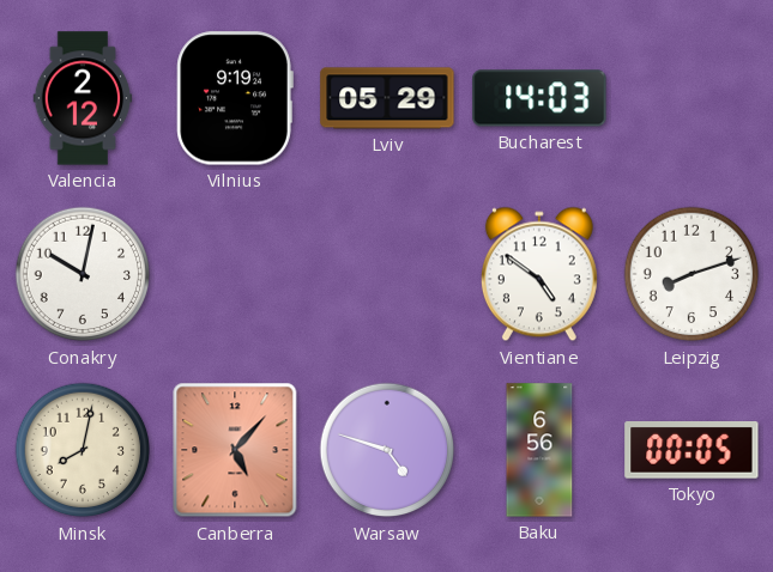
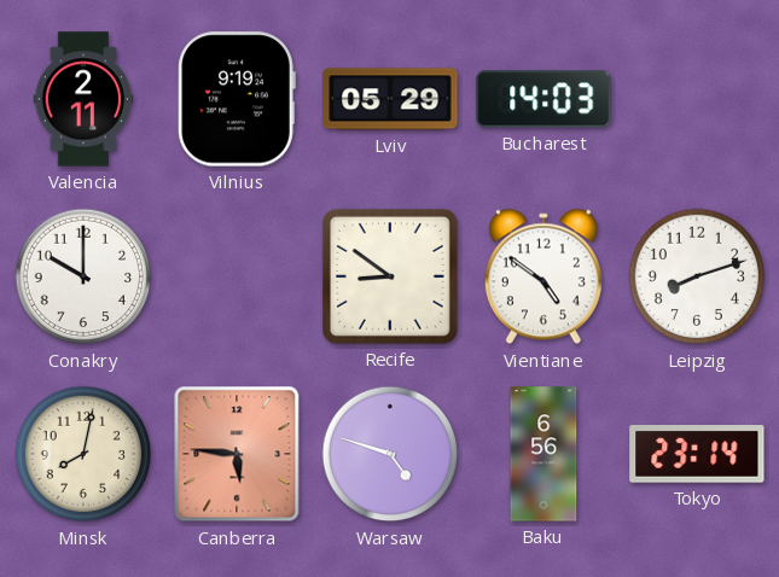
Valencia: 2:12 -> 2:11 (83, 99)
Conakry: 10:02 -> 10:00 (83, 276)
Recife: none -> 8:51 (390, 276)
Canberra: 5:07 -> 5:46 (237, 454)
Tokyo: 00:05 -> 23:14 (697, 455)
